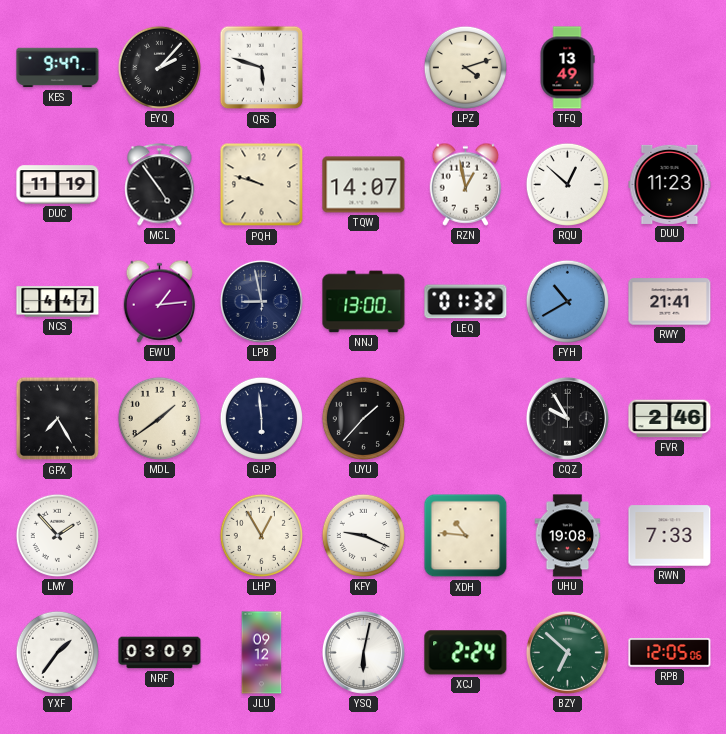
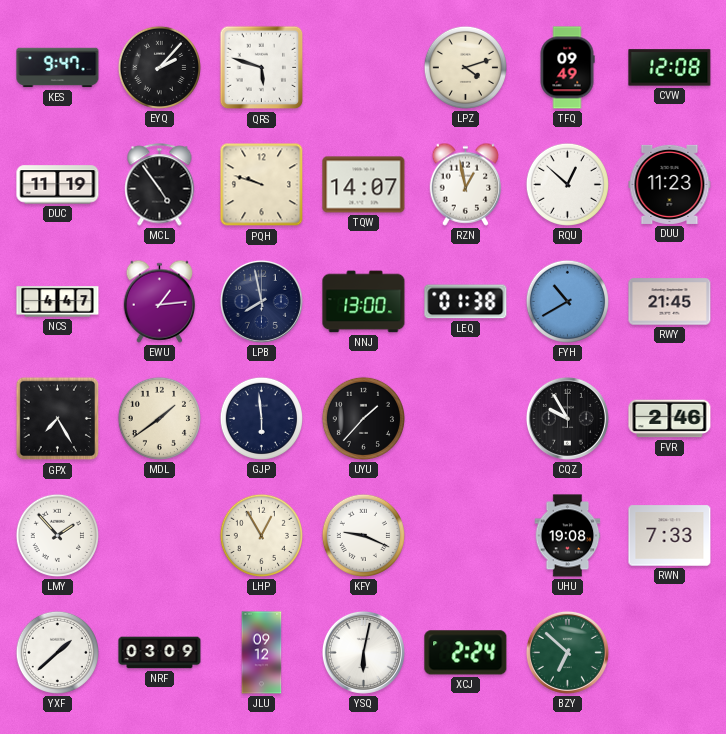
TFQ: 13:49 -> 09:49 (567, 68)
CVW: none -> 12:08 (670, 68)
LPB: 8:58 -> 7:58 (261, 301)
LEQ: 01:32 -> 01:38 (466, 302)
RWY: 21:41 -> 21:45 (670, 302)
XDH: 10:46 -> none (466, 536)
YXF: 1:36 -> 1:38 (57, 652)
RPB: 12:05 -> none (670, 653)
